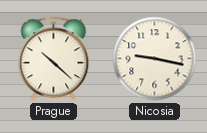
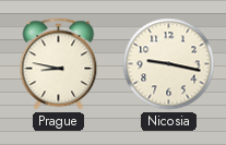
Prague: 10:22 -> 8:47 (59, 64)
